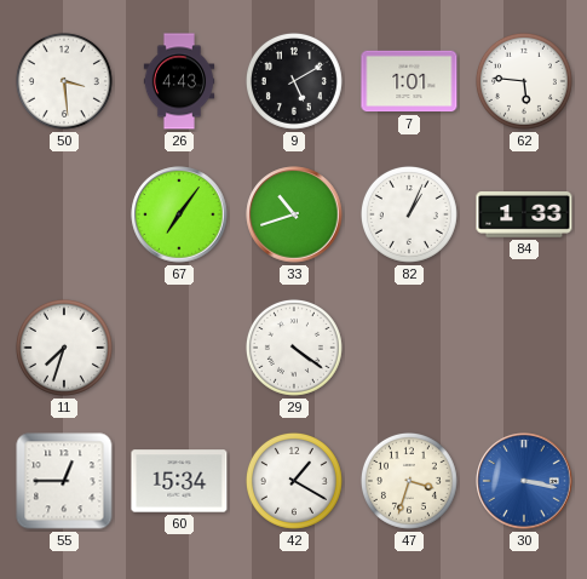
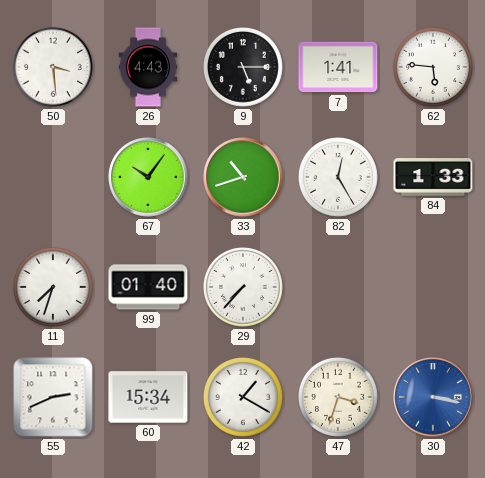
9: 5:10 -> 5:15 (243, 67)
7: 1:01 -> 1:41 (338, 67)
67: 7:06 -> 10:06 (148, 177)
82: 1:04 -> 12:25 (338, 177)
99: none -> 01:40 (148, 287)
29: 4:21 -> 7:37 (243, 287)
55: 12:45 -> 2:41 (53, 397)
